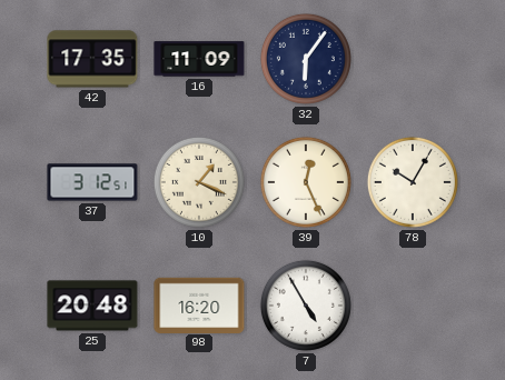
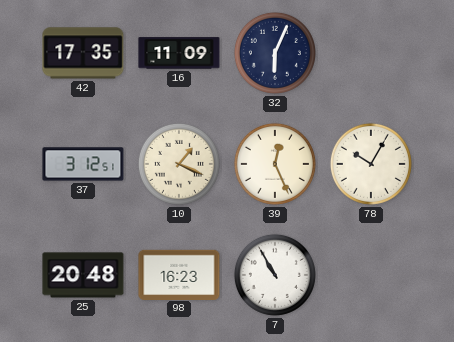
32: 6:06 -> 6:04 (275, 53)
98: 16:20 -> 16:23 (179, 274)
7: 4:55 -> 10:55 (275, 275)
